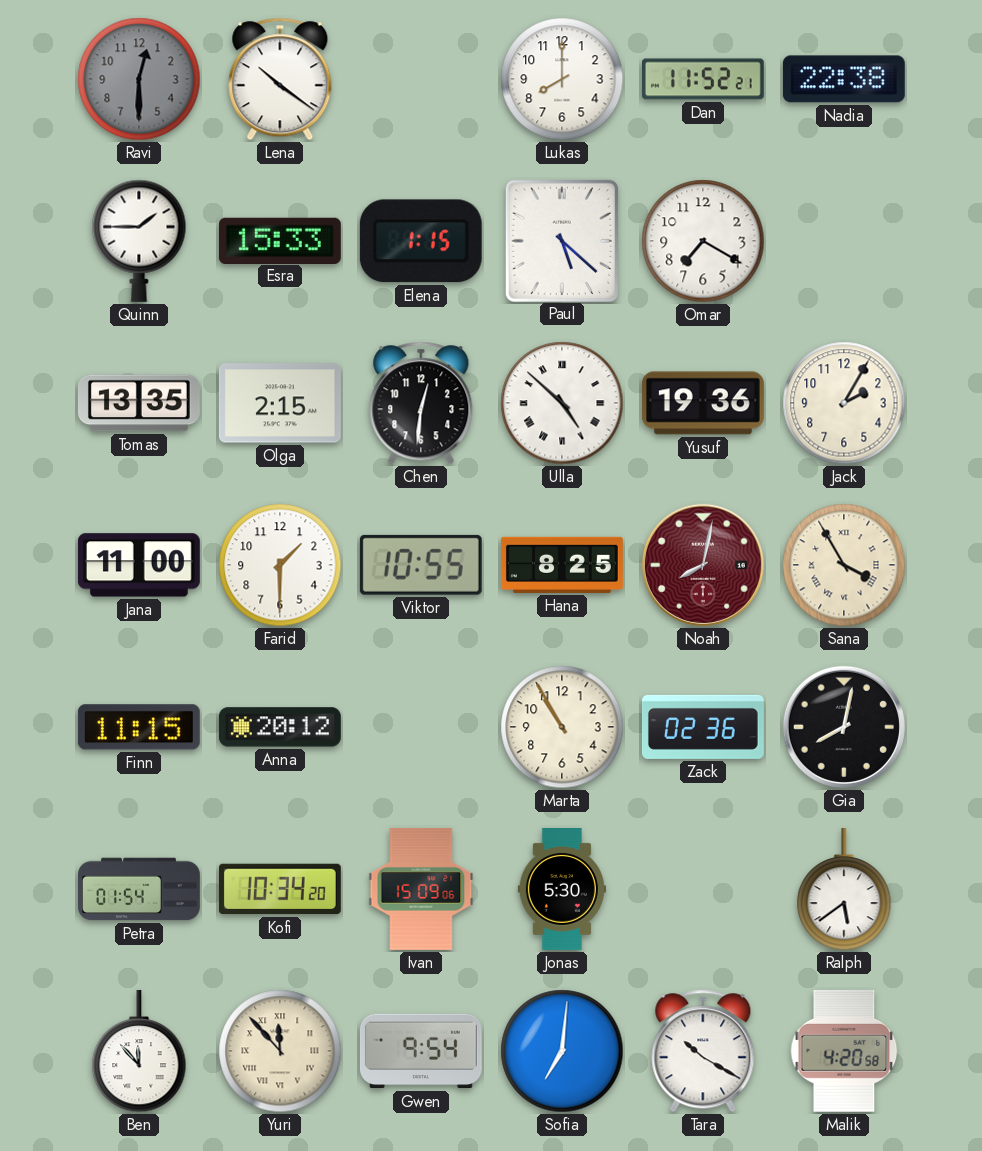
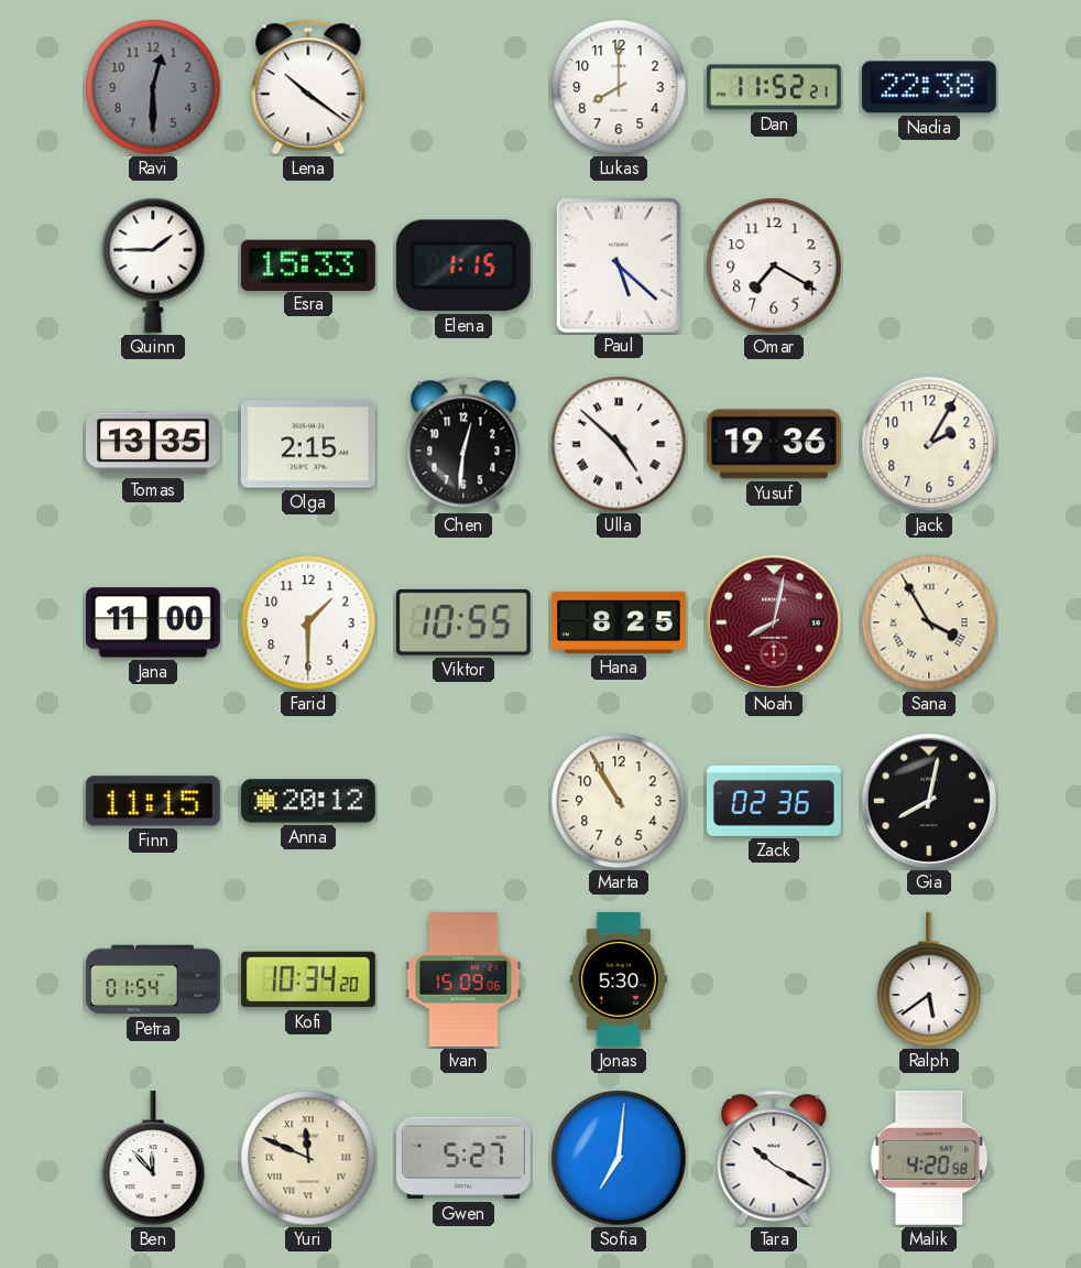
Yuri: 11:53 -> 11:49 (308, 1158)
Gwen: 9:54 -> 5:27 (463, 1158)
